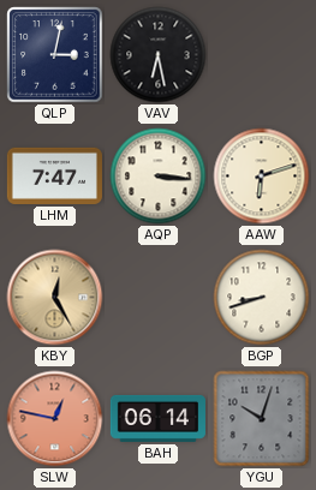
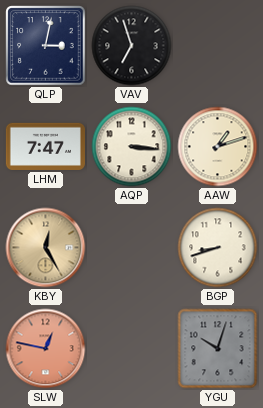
VAV: 6:28 -> 6:57 (132, 46)
AAW: 6:12 -> 1:12 (218, 147)
BAH: 06:14 -> none (157, 418)
